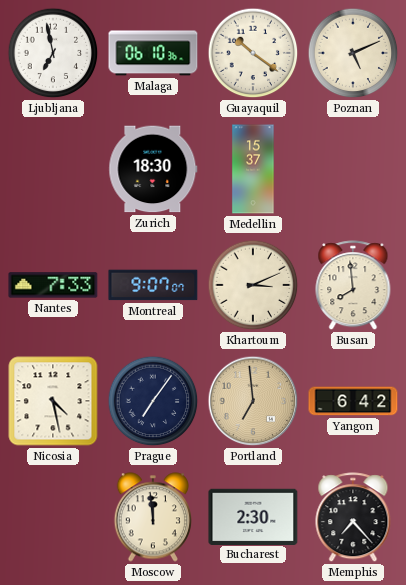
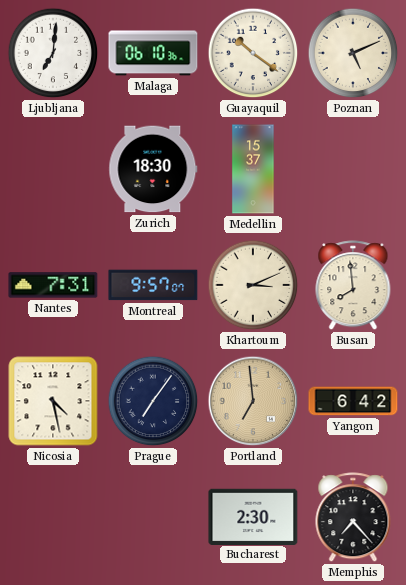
Ljubljana: 6:58 -> 7:01 (53, 53)
Nantes: 7:33 -> 7:31 (53, 285)
Montreal: 9:07 -> 9:57 (153, 285)
Moscow: 11:59 -> none (152, 517)
